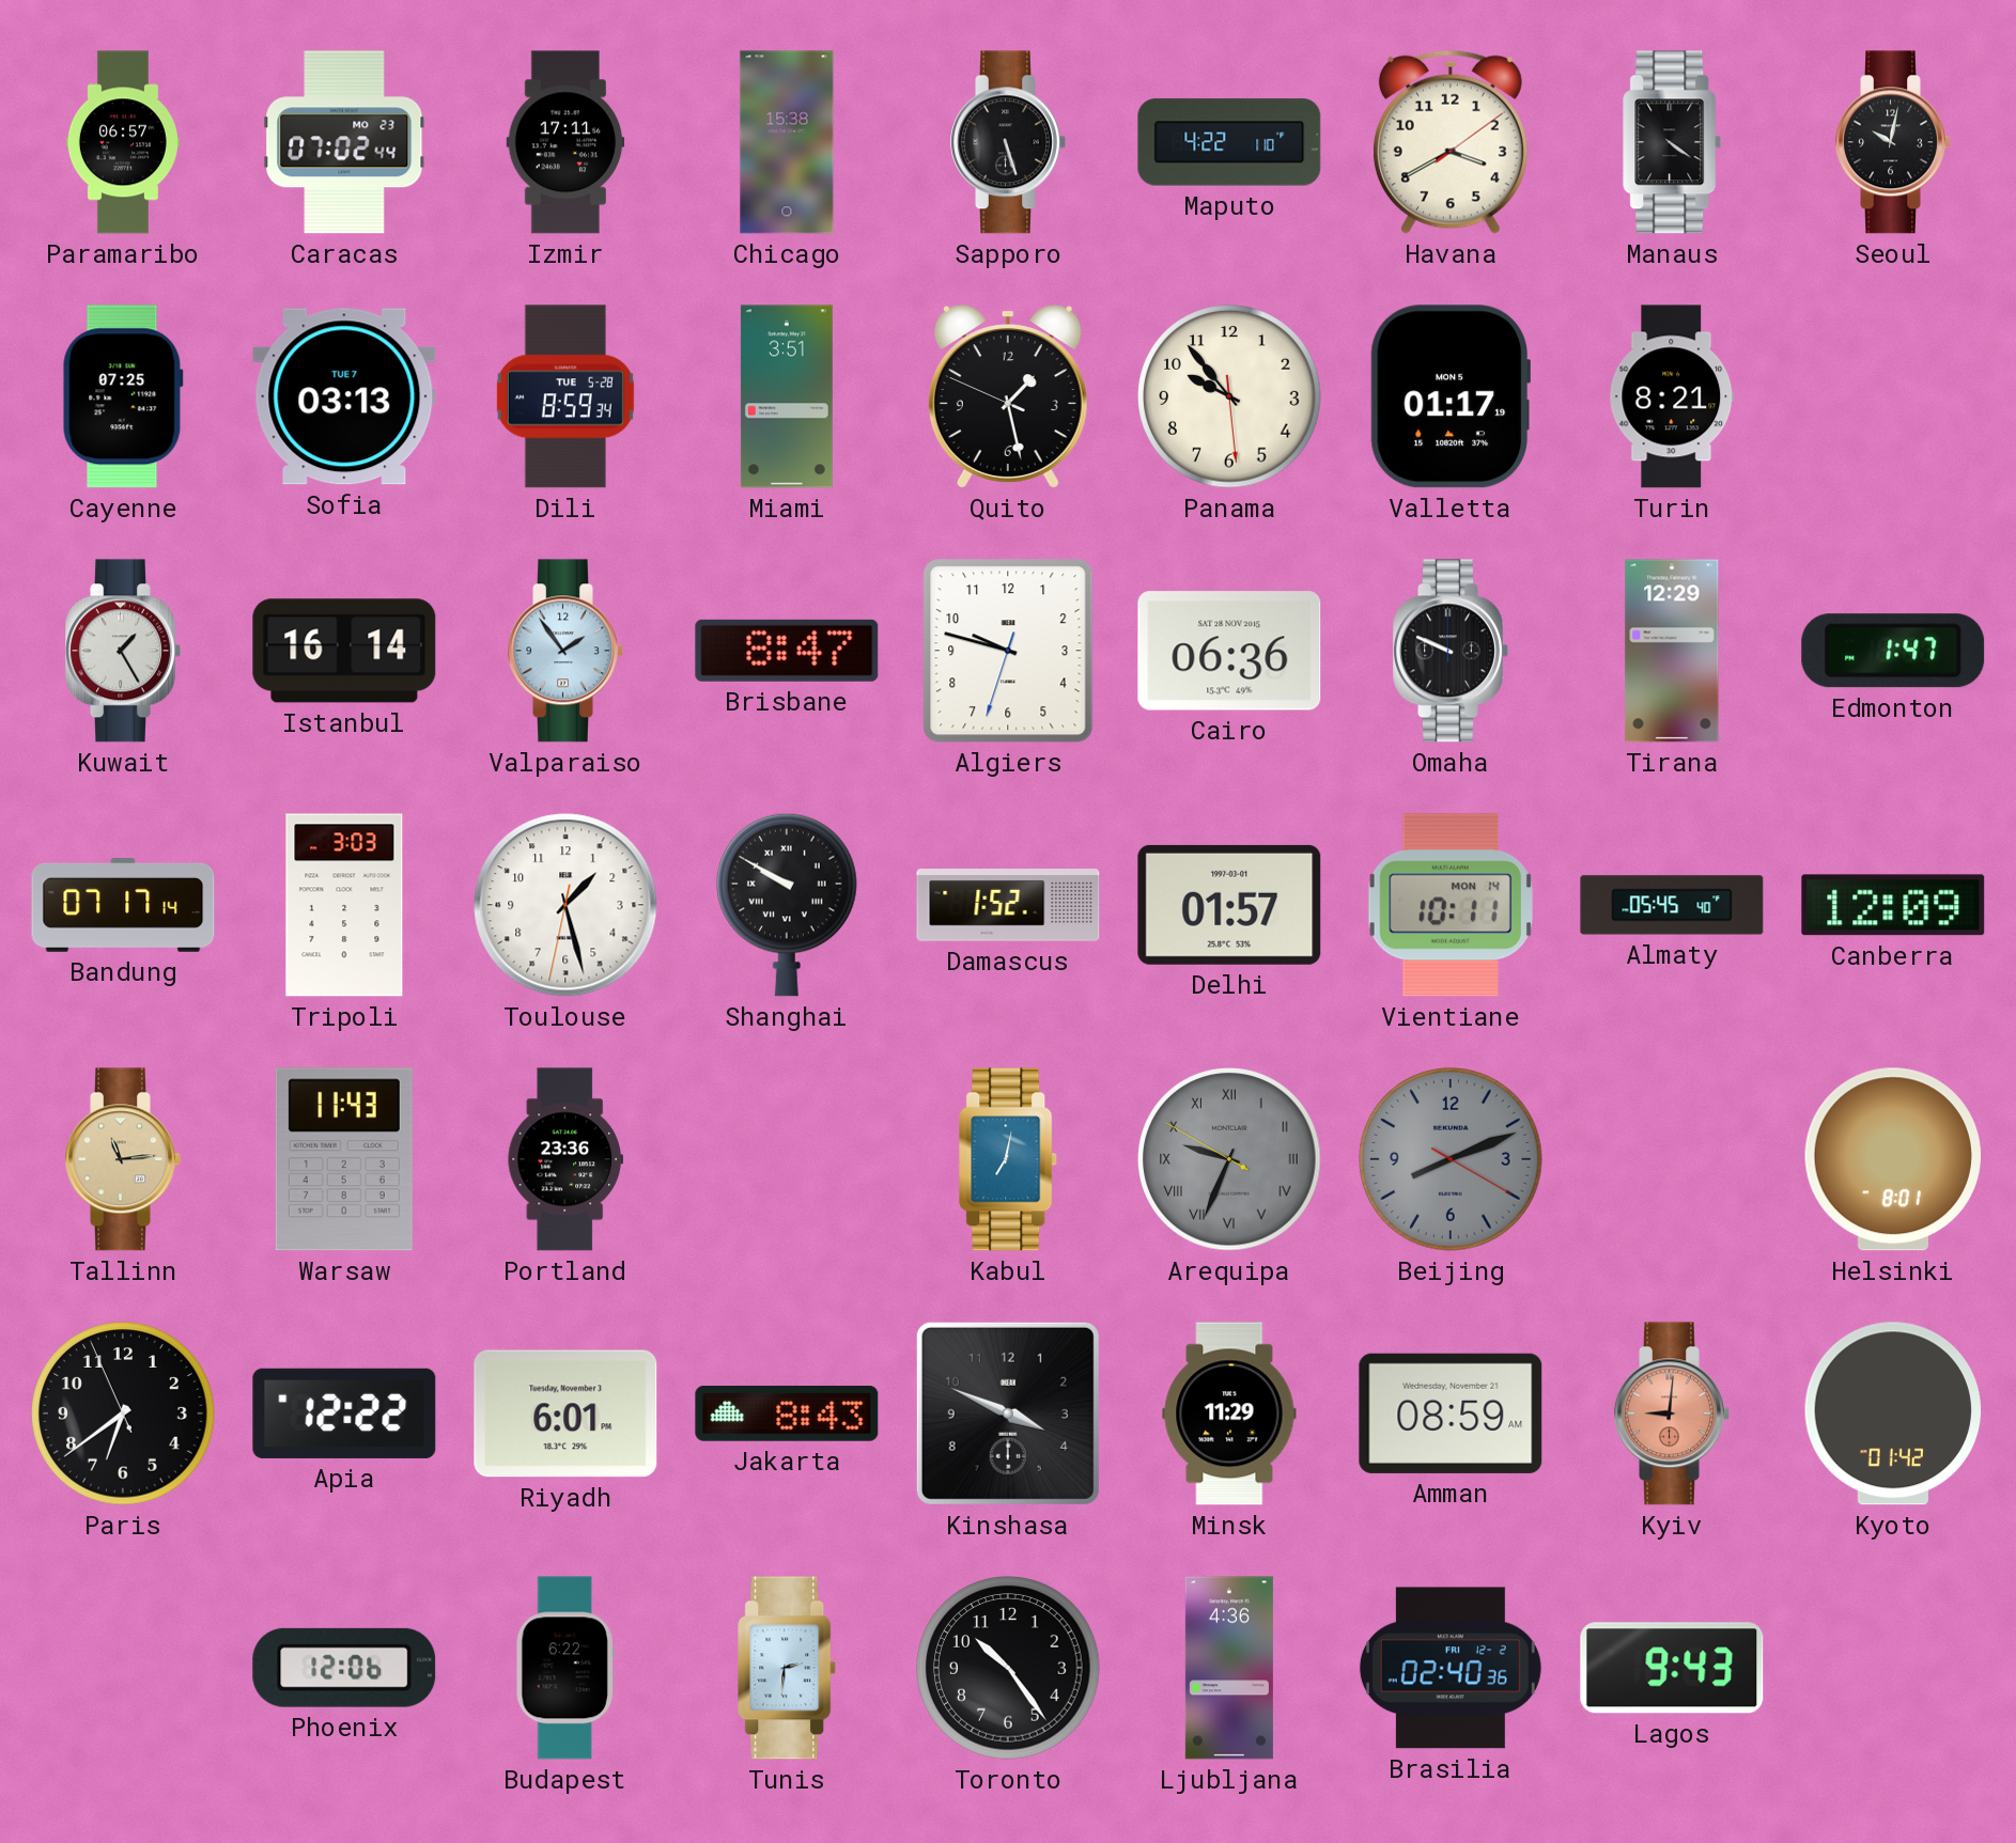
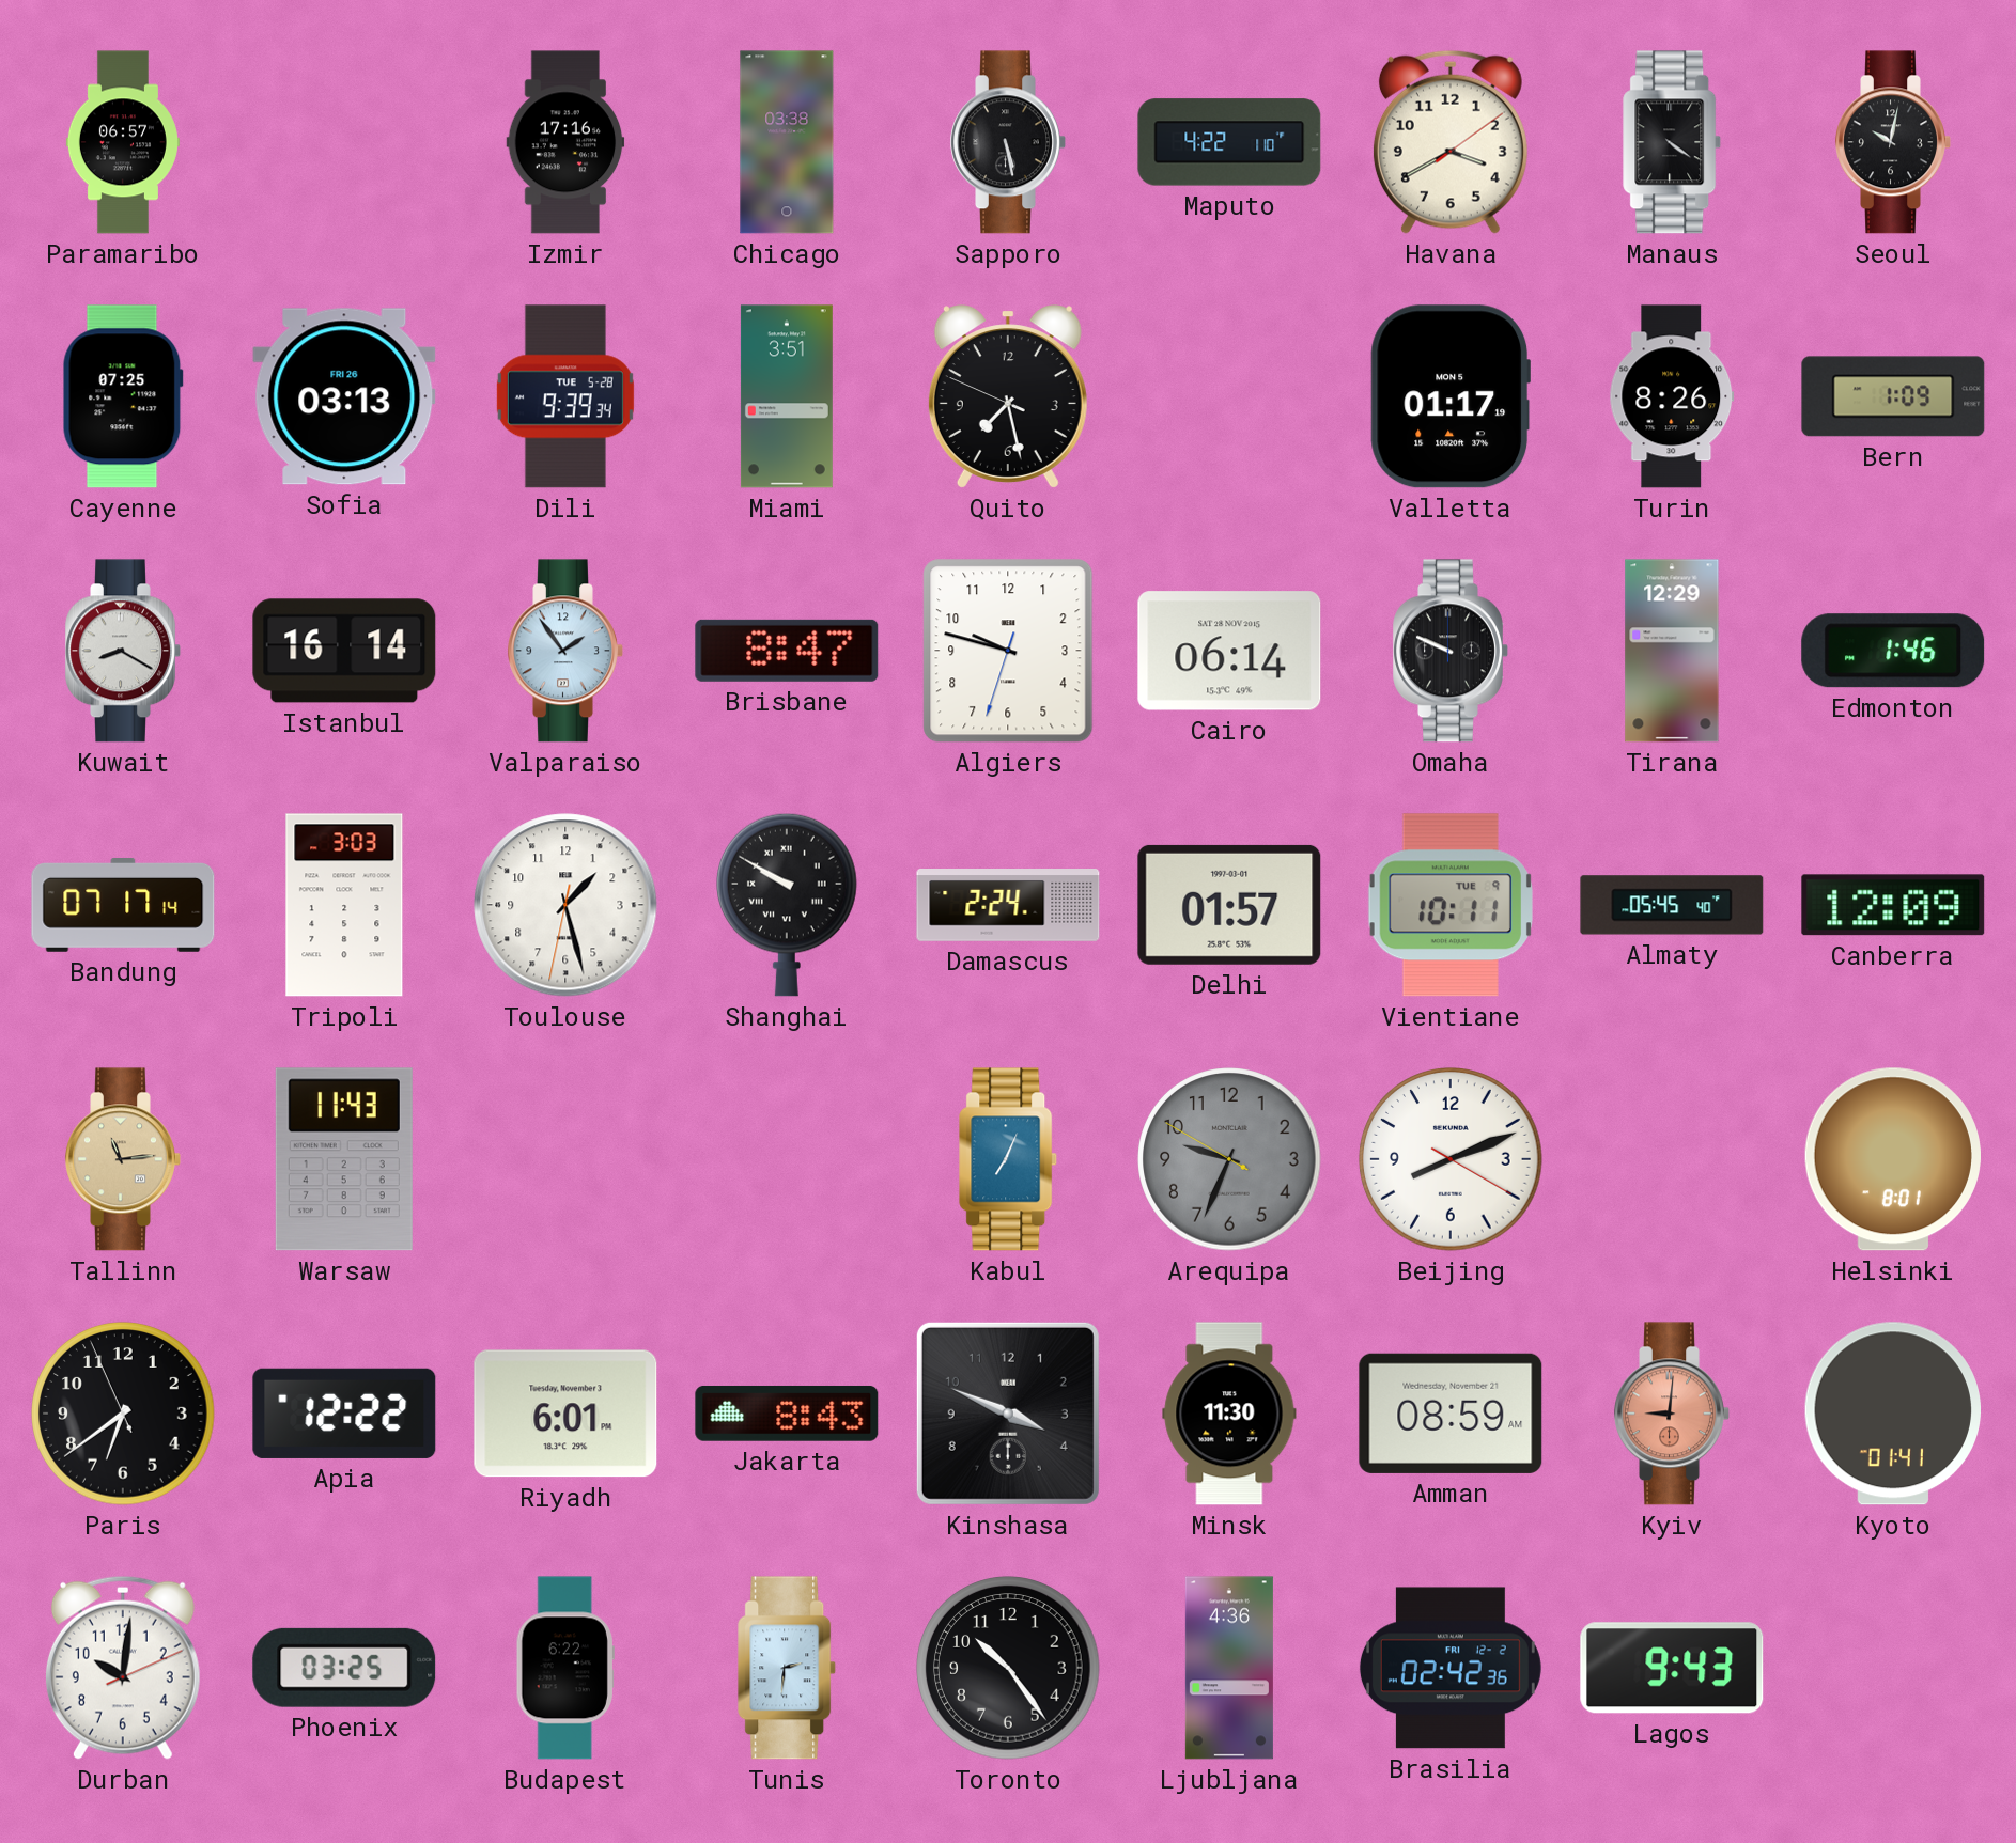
Caracas: 07:02 -> none (344, 142)
Izmir: 17:11 -> 17:16 (565, 142)
Chicago: 15:38 -> 03:38 (787, 142)
Sapporo: 5:27 -> 5:28 (1008, 142)
Sofia date: TUE 7 -> FRI 26 (344, 396)
Dili: 8:59 -> 9:39 (565, 396)
Quito: 1:27 -> 7:27 (1008, 396)
Panama: 9:53 -> none (1229, 396)
Turin: 8:21 -> 8:26 (1672, 396)
Bern: none -> 1:09 (1893, 396)
Kuwait: 1:25 -> 8:20 (123, 651)
Cairo: 06:36 -> 06:14 (1229, 651)
Edmonton: 1:47 -> 1:46 (1893, 651)
Damascus: 1:52 -> 2:24 (1008, 905)
Vientiane date: MON 14 -> TUE 9 (1451, 905)
Portland: 23:36 -> none (564, 1159)
Kabul: 7:02 -> 7:04 (1009, 1159)
Arequipa numerals: Roman -> Arabic (1229, 1159)
Beijing dial: grey -> white (1451, 1159)
Minsk: 11:29 -> 11:30 (1229, 1414)
Kyoto: 01:42 -> 01:41 (1892, 1414)
Durban: none -> 10:01 (123, 1668)
Phoenix: 12:06 -> 03:25 (344, 1668)
Brasilia: 02:40 -> 02:42 (1451, 1668)
